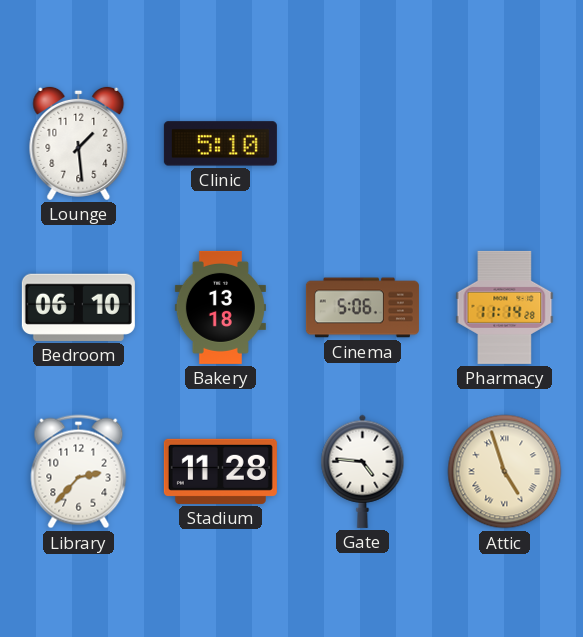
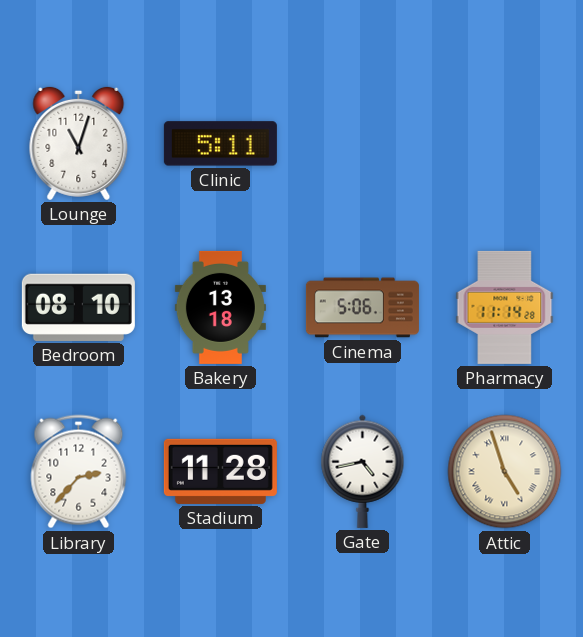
Lounge: 1:29 -> 11:03 (79, 143)
Clinic: 5:10 -> 5:11 (220, 144)
Bedroom: 06:10 -> 08:10 (78, 307)
Gate: 4:46 -> 4:43 (363, 471)
